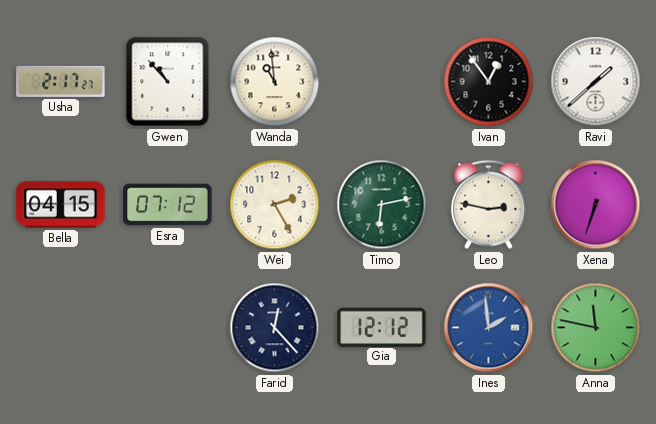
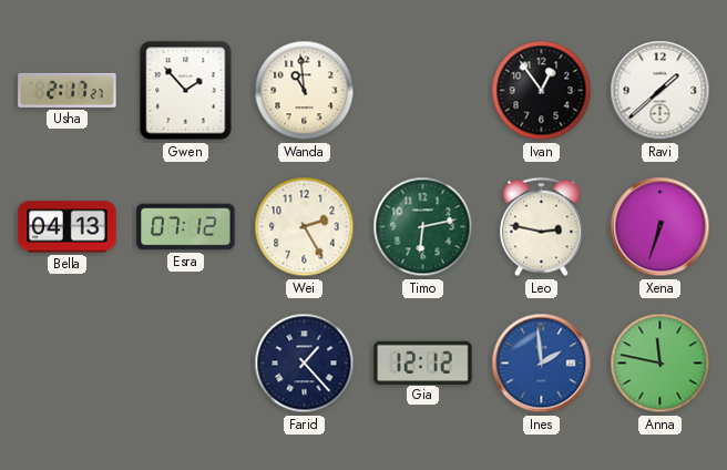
Gwen: 10:53 -> 1:53 (186, 91)
Bella: 04:15 -> 04:13 (68, 227)
Farid: 12:23 -> 1:23 (305, 364)
